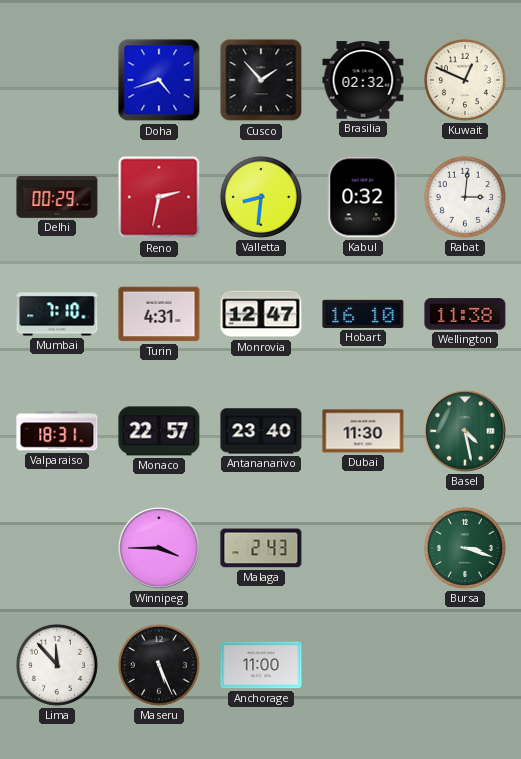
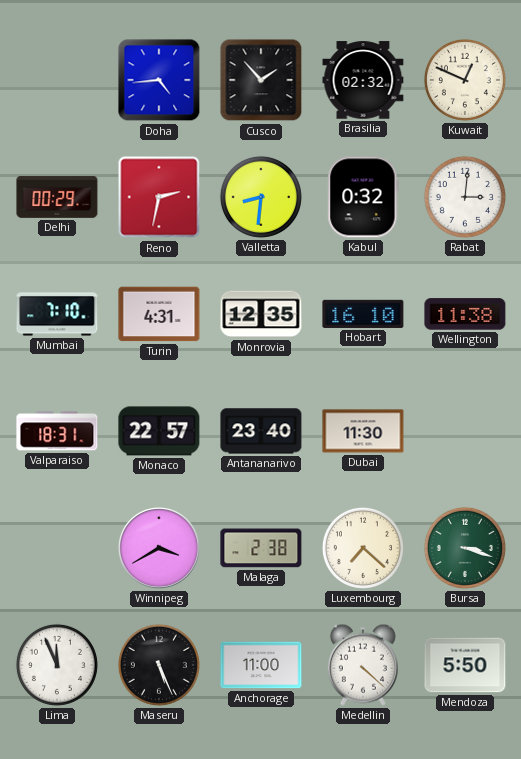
Doha: 4:42 -> 4:44 (159, 80)
Monrovia: 12:47 -> 12:35 (261, 314)
Basel: 4:28 -> none (466, 432)
Winnipeg: 3:45 -> 3:40 (160, 549)
Malaga: 2:43 -> 2:38 (261, 548)
Luxembourg: none -> 7:22 (363, 548)
Lima: 11:53 -> 11:56 (57, 665)
Medellin: none -> 4:22 (363, 665)
Mendoza: none -> 5:50 (465, 665)
